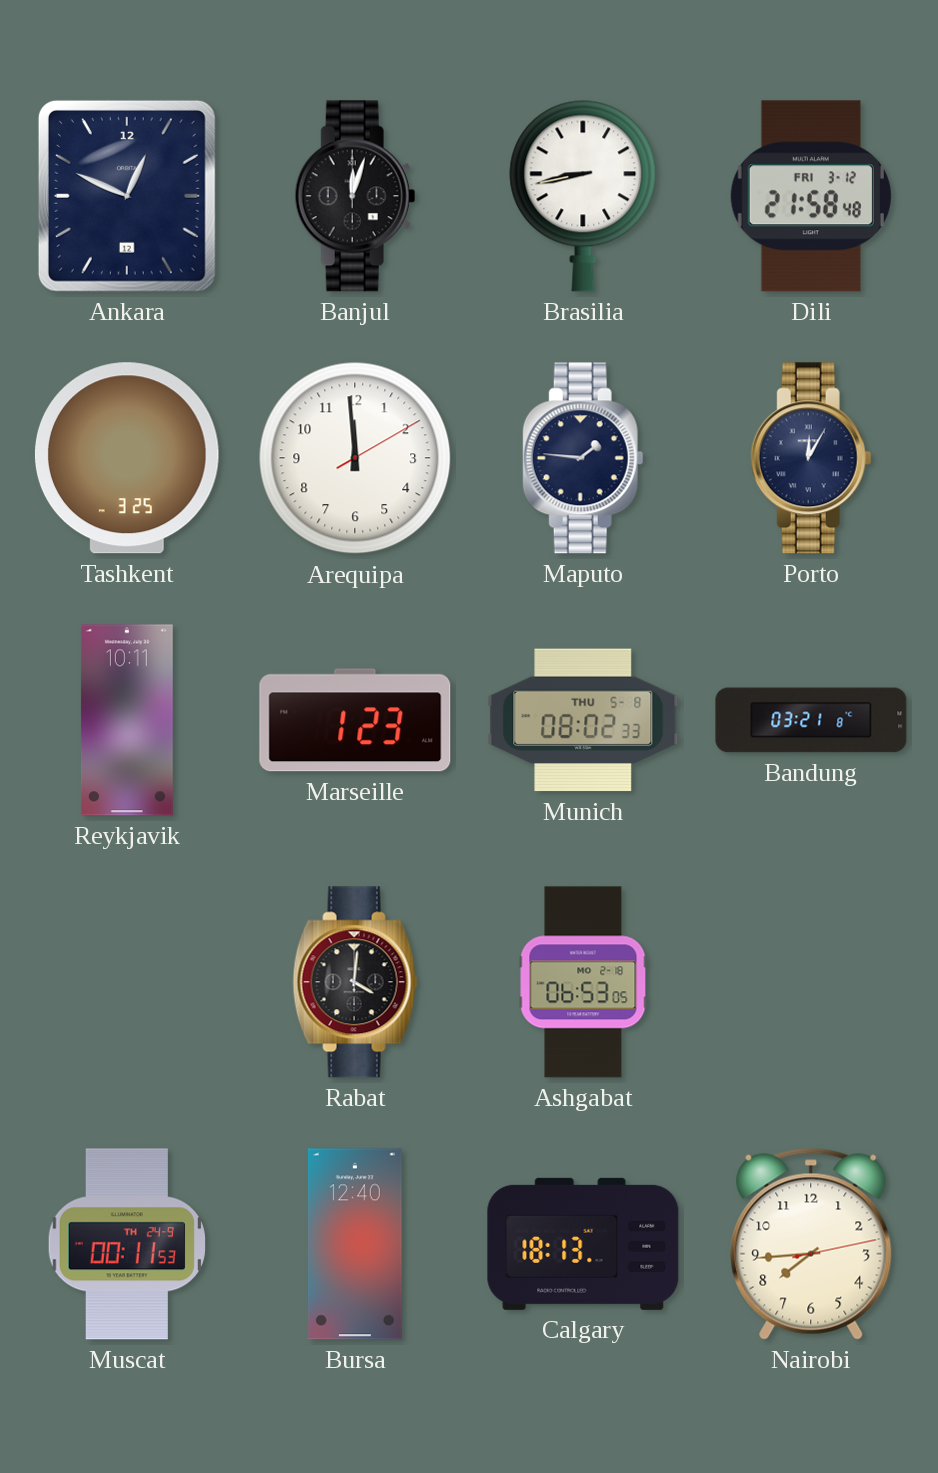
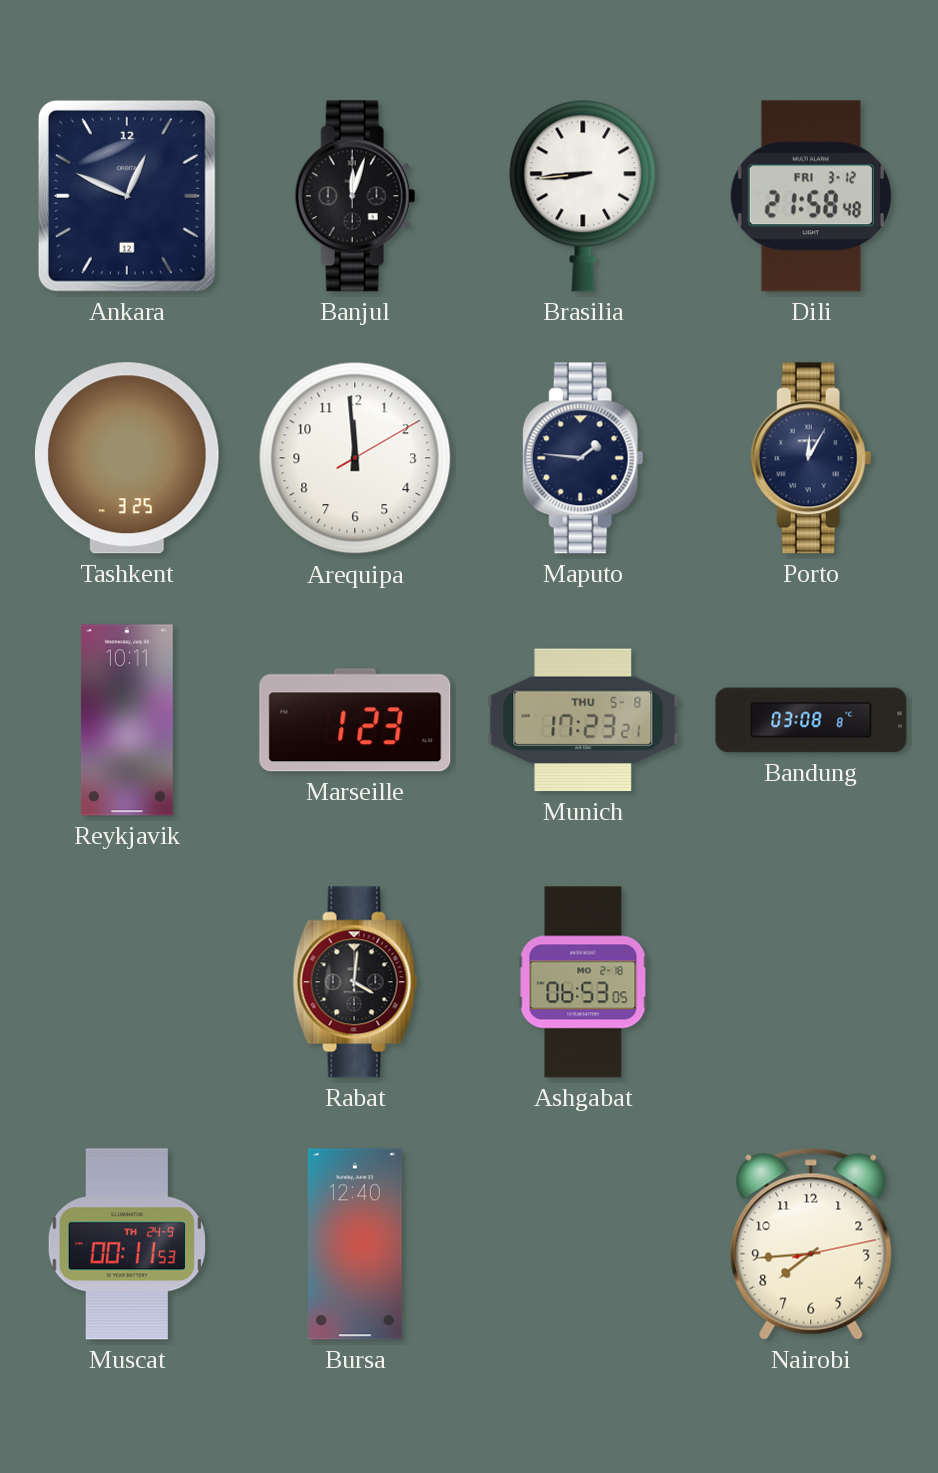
Brasilia: 8:43 -> 8:44 (583, 196)
Munich: 08:02 -> 17:23 (583, 720)
Bandung: 03:21 -> 03:08 (811, 720)
Calgary: 18:13 -> none (583, 1244)
